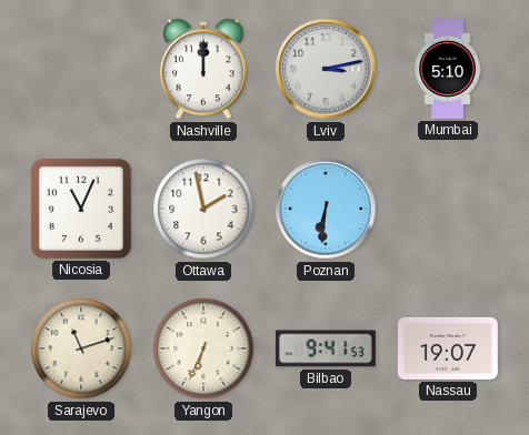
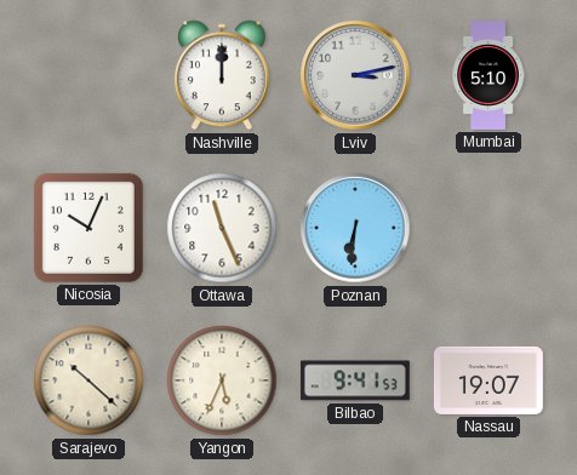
Nicosia: 11:04 -> 10:04 (88, 228)
Ottawa: 1:58 -> 11:26 (222, 228)
Sarajevo: 11:12 -> 10:22 (88, 380)
Yangon: 6:34 -> 5:34 (222, 380)
